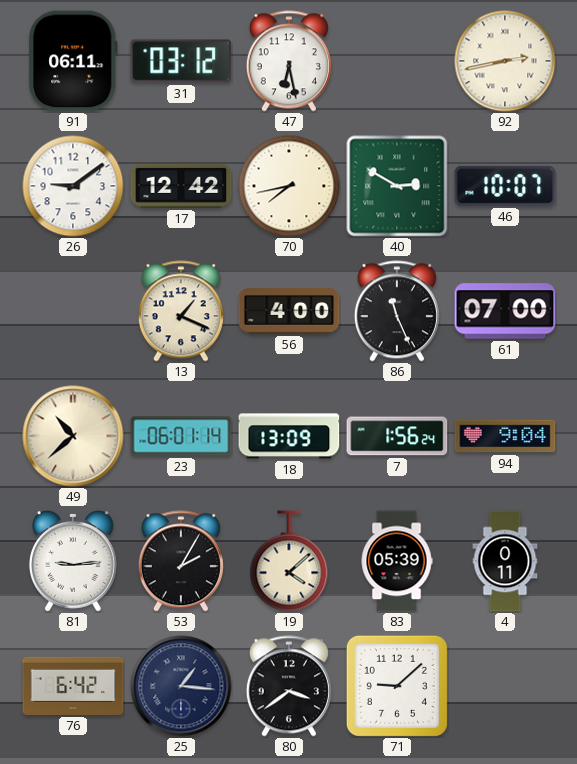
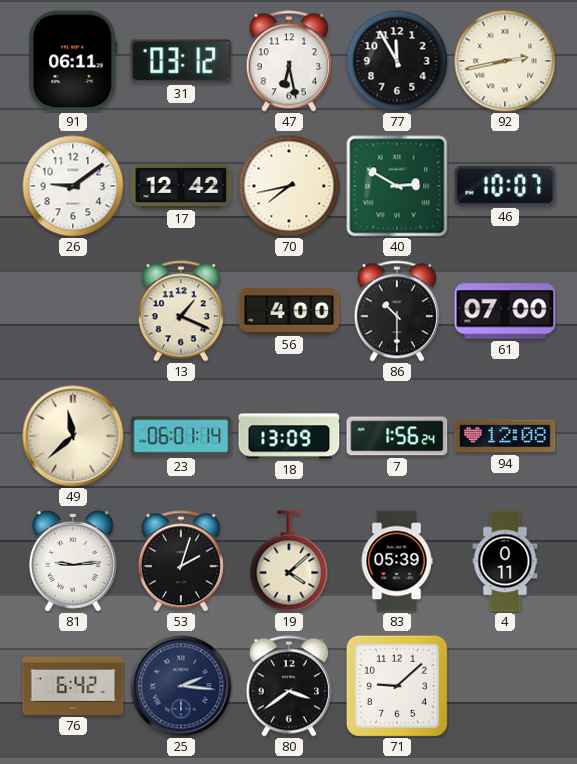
77: none -> 11:55 (397, 61)
86: 11:26 -> 10:30 (397, 311)
49: 10:38 -> 11:38 (73, 436)
94: 9:04 -> 12:08 (505, 436)
53: 2:05 -> 2:03 (181, 561)
25: 1:16 -> 2:16 (181, 686)
